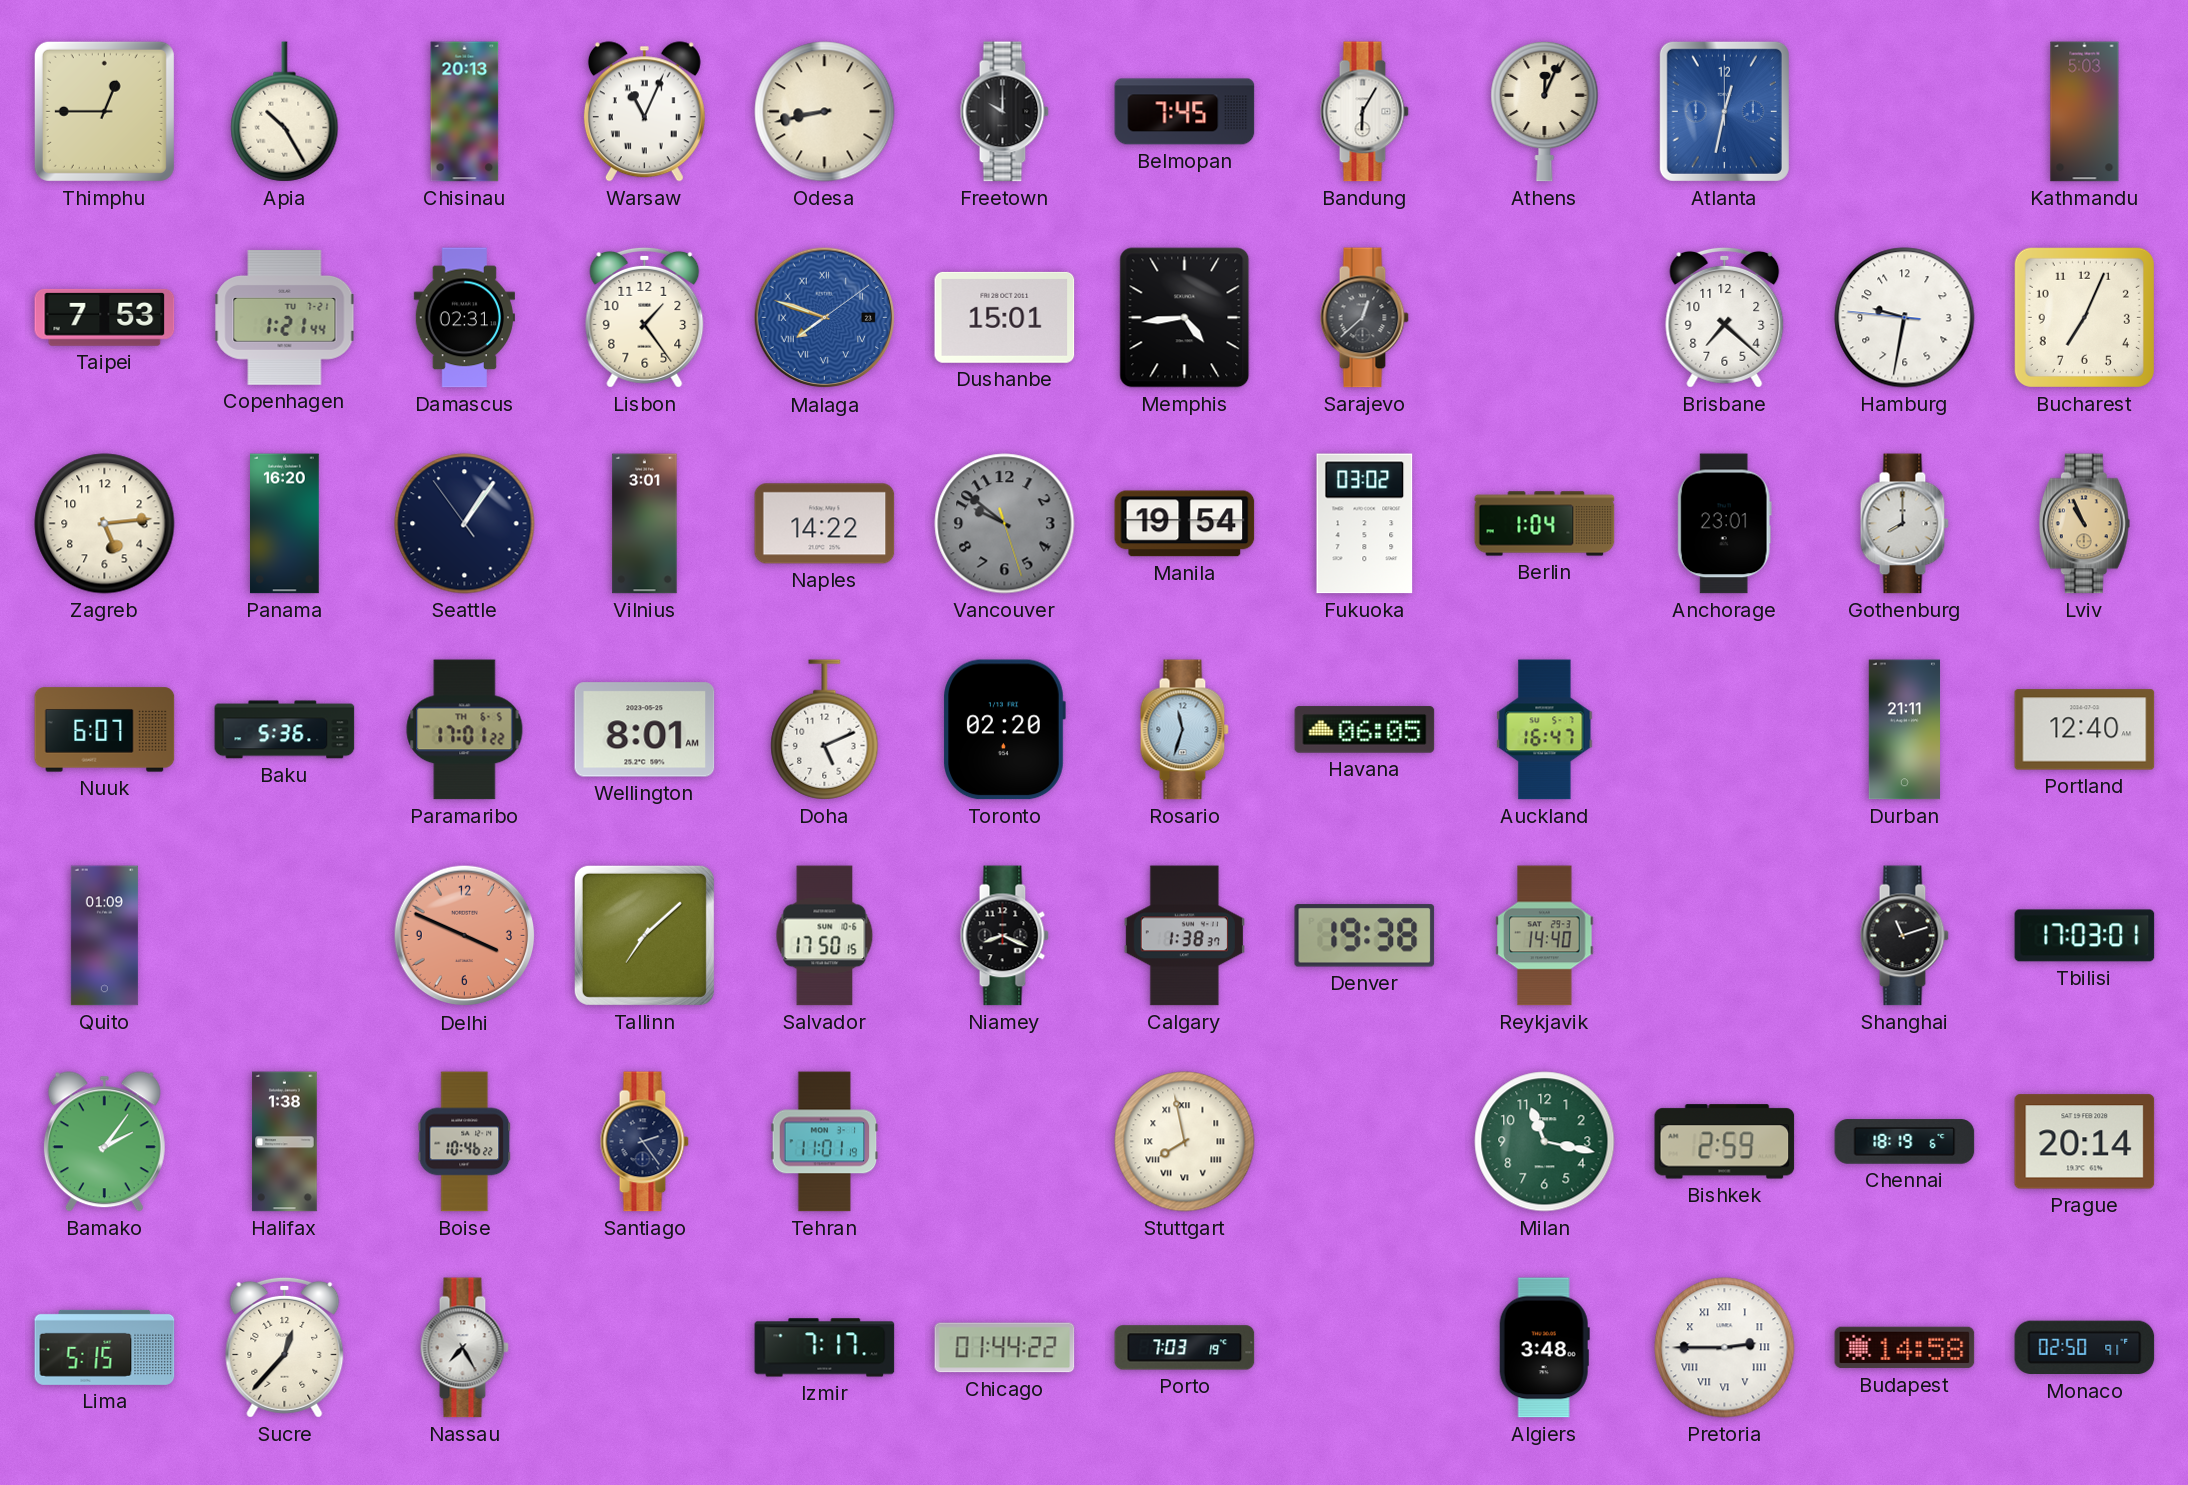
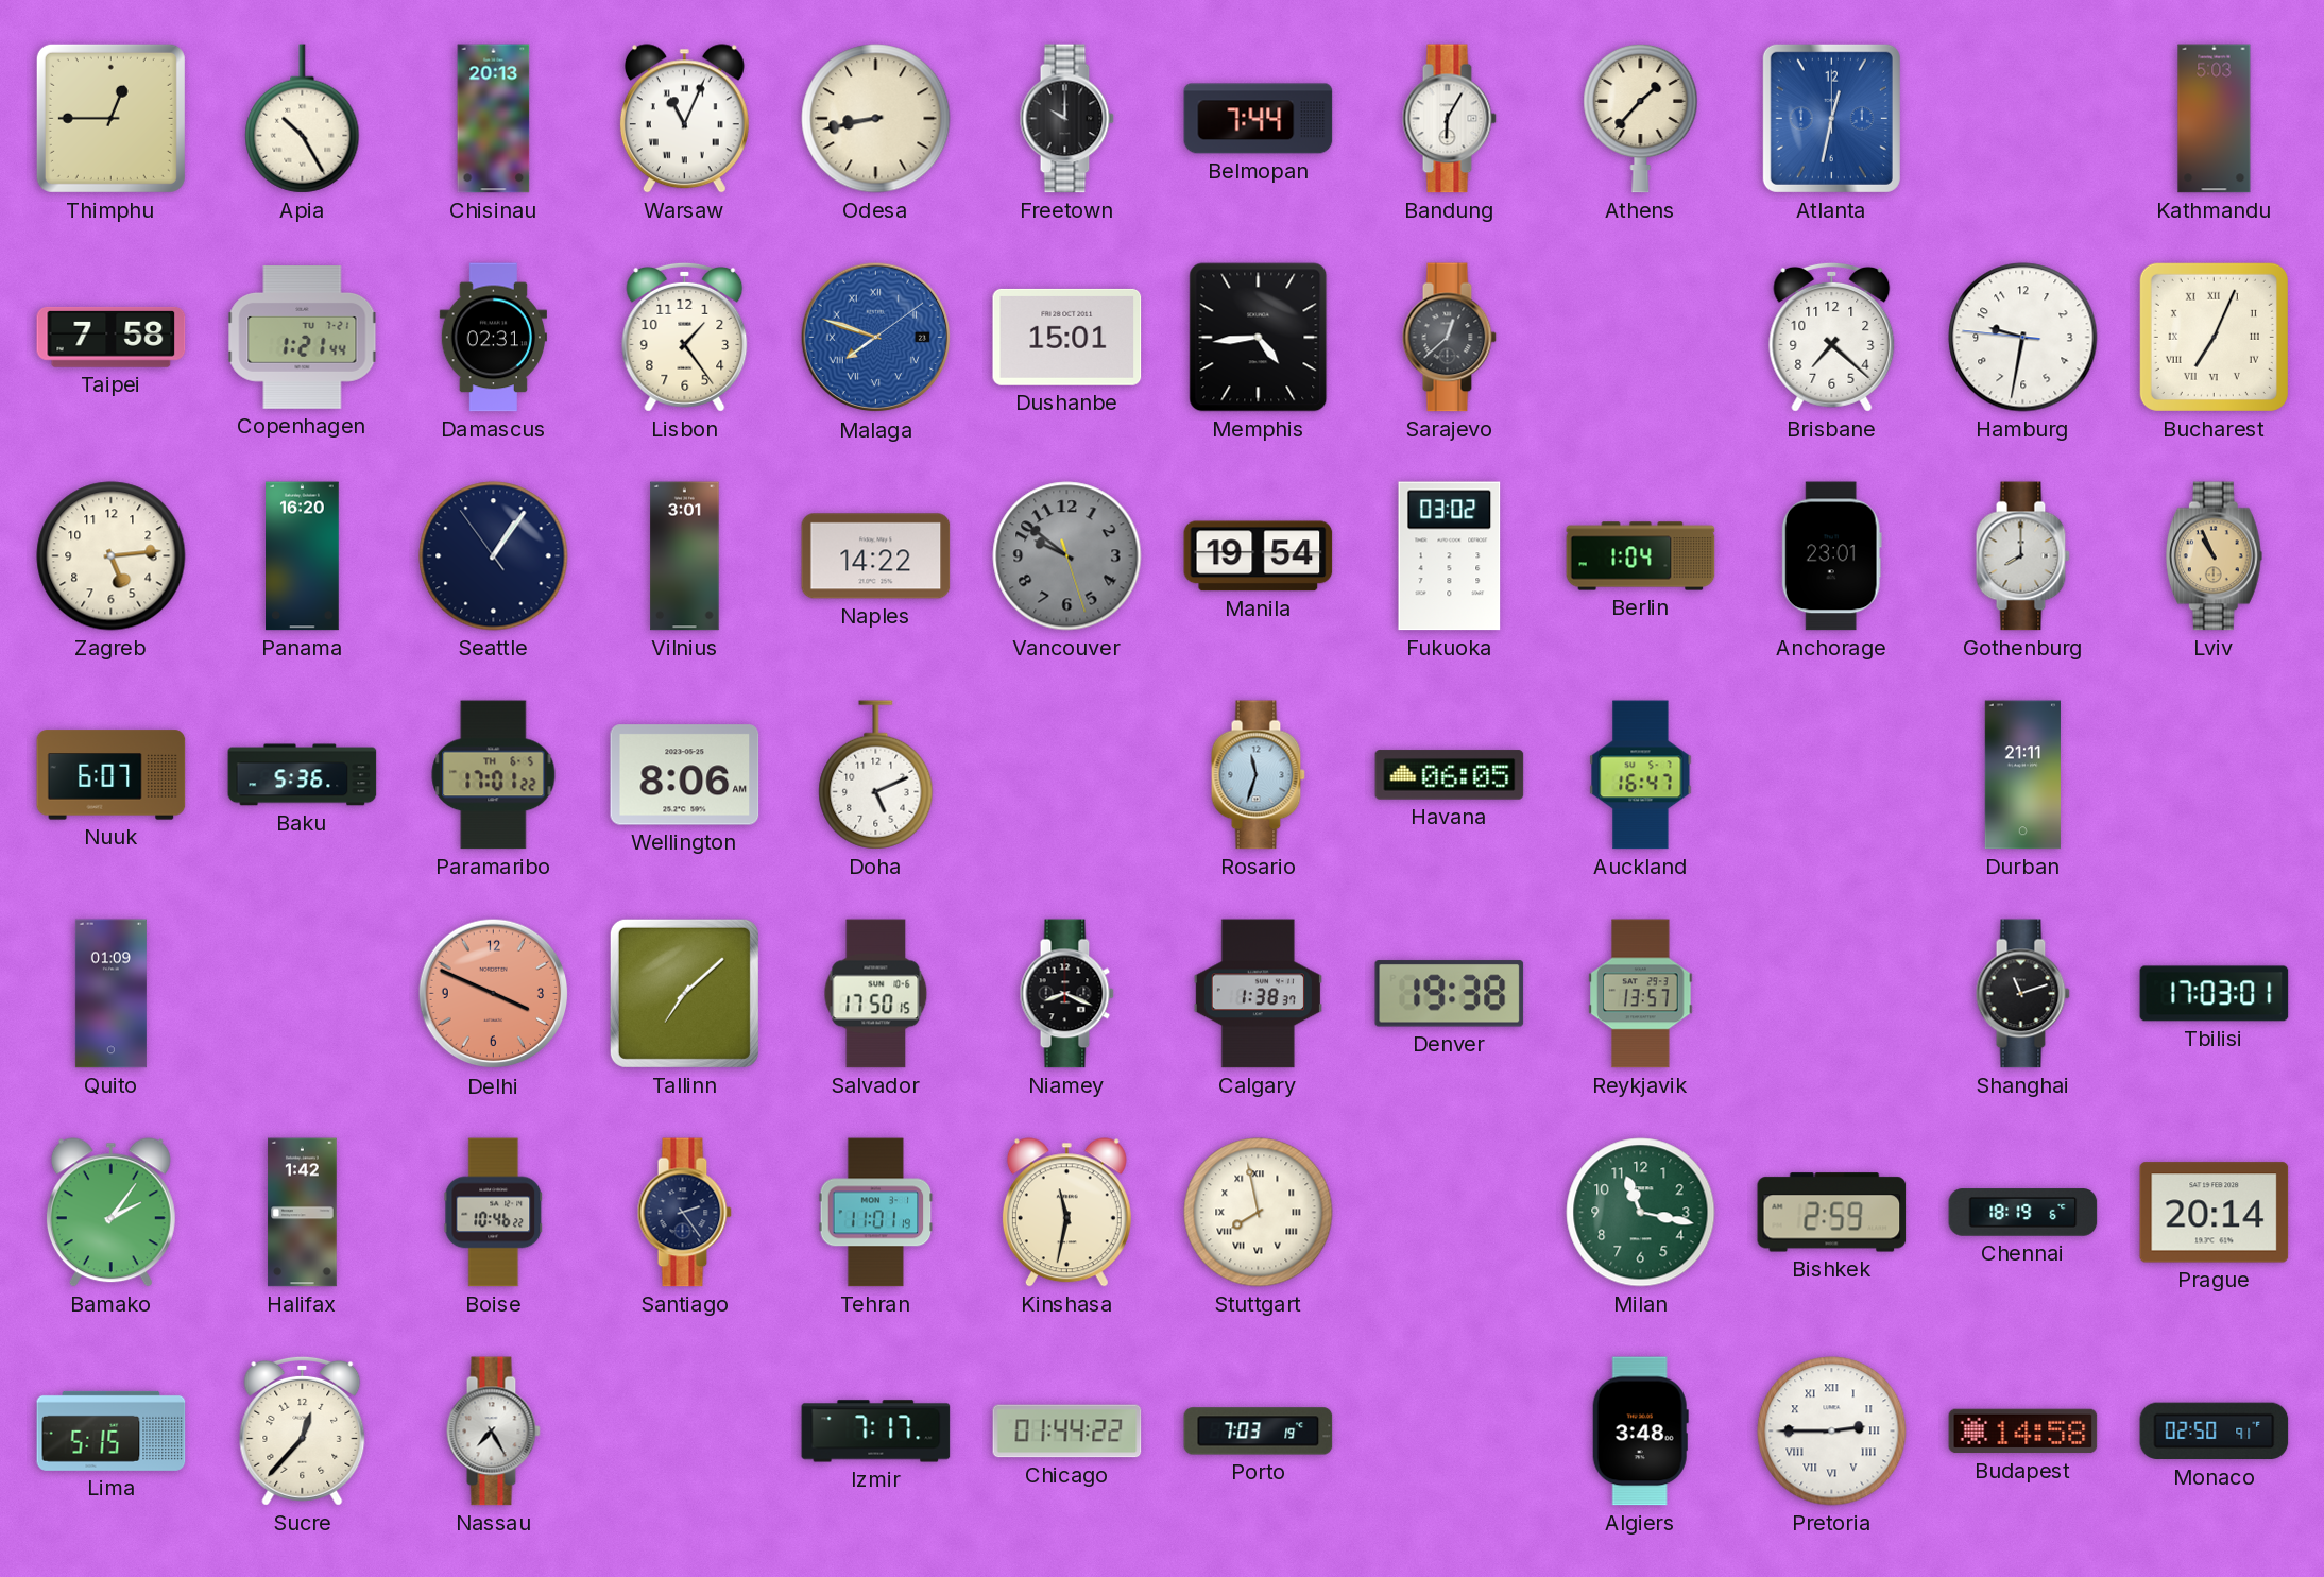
Belmopan: 7:45 -> 7:44 (1259, 119)
Athens: 12:04 -> 1:37 (1641, 118)
Taipei: 7:53 -> 7:58 (112, 337)
Bucharest numerals: Arabic -> Roman (2214, 337)
Wellington: 8:01 -> 8:06 (685, 775)
Toronto: 02:20 -> none (1004, 730)
Portland: 12:40 -> none (2085, 730)
Reykjavik: 14:40 -> 13:57 (1641, 994)
Halifax: 1:38 -> 1:42 (303, 1213)
Kinshasa: none -> 11:32 (1066, 1213)
